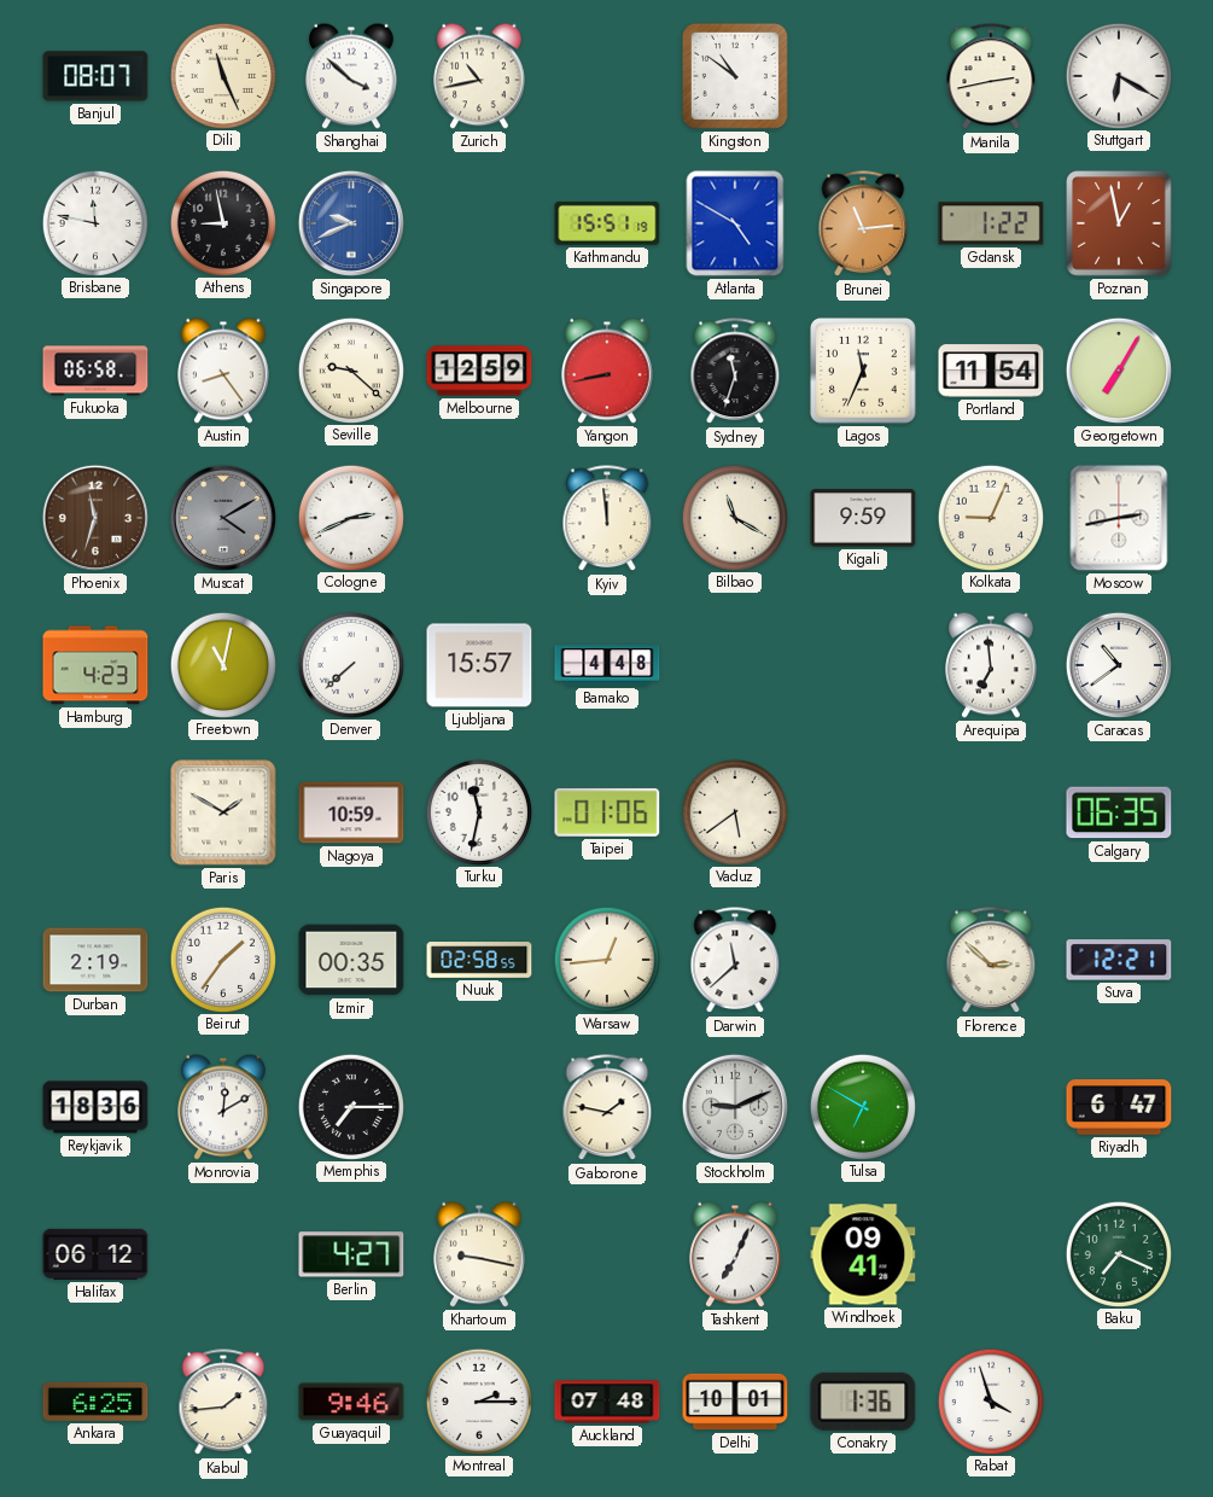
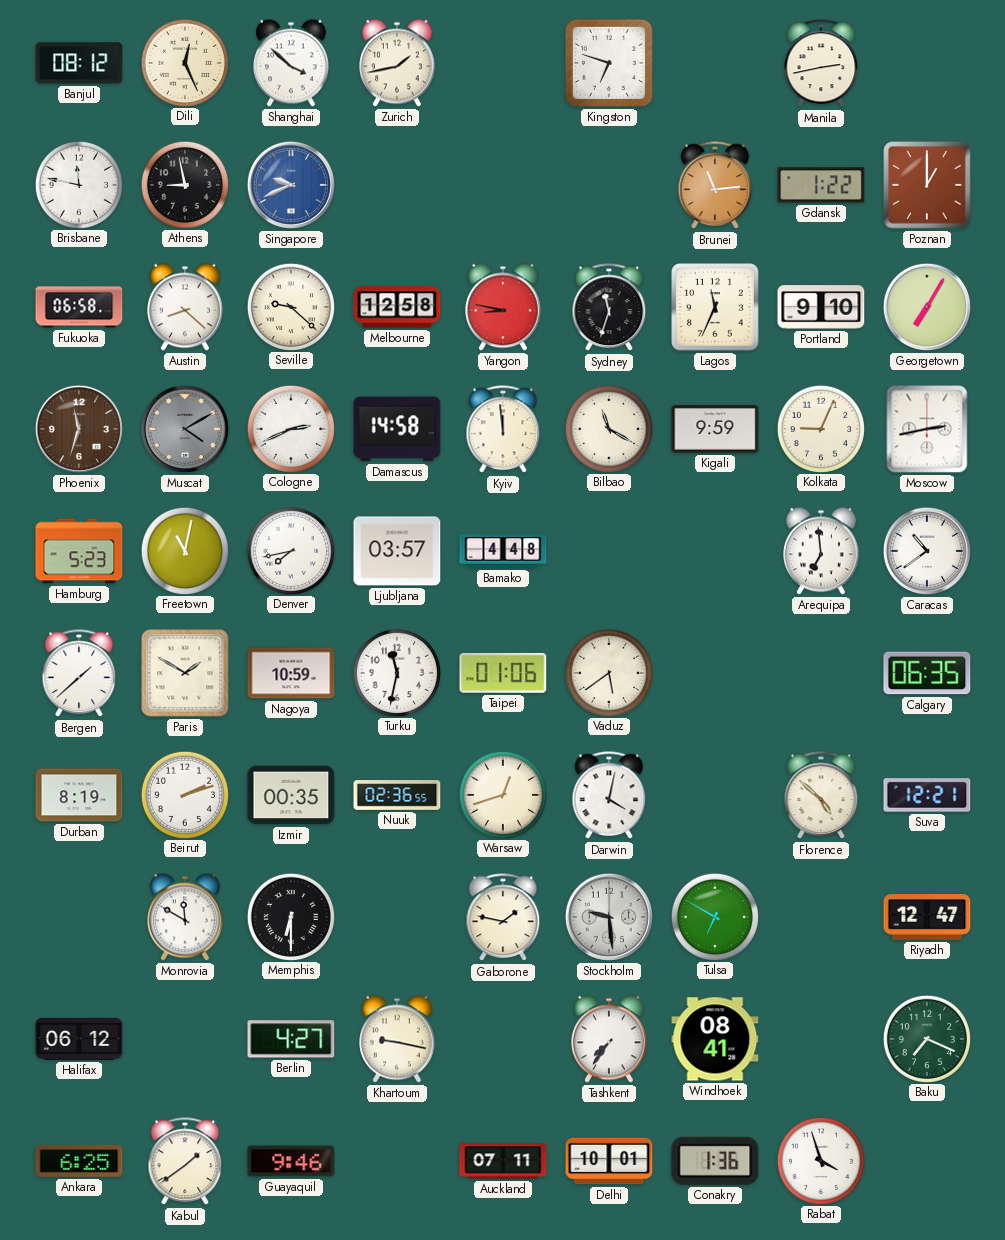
Banjul: 08:07 -> 08:12 (79, 63)
Dili: 11:26 -> 12:26 (184, 62)
Zurich: 10:43 -> 1:43 (397, 63)
Kingston: 10:51 -> 6:48 (609, 63)
Stuttgart: 6:20 -> none (1118, 75)
Kathmandu: 15:51 -> none (607, 223)
Atlanta: 4:50 -> none (735, 223)
Poznan: 12:58 -> 1:00 (927, 185)
Austin: 8:24 -> 8:22 (185, 307)
Melbourne: 12:59 -> 12:58 (397, 307)
Yangon: 8:43 -> 8:47 (503, 307)
Portland: 11:54 -> 9:10 (821, 307)
Damascus: none -> 14:58 (397, 429)
Hamburg: 4:23 -> 5:23 (79, 551)
Denver: 7:38 -> 7:43 (290, 550)
Ljubljana: 15:57 -> 03:57 (397, 551)
Bergen: none -> 1:38 (79, 674)
Durban: 2:19 -> 8:19 (79, 795)
Beirut: 1:36 -> 2:12 (184, 794)
Nuuk: 02:58 -> 02:36 (397, 795)
Warsaw: 12:44 -> 12:42 (502, 794)
Darwin: 11:38 -> 4:02 (609, 796)
Florence: 2:52 -> 4:52 (821, 796)
Reykjavik: 18:36 -> none (95, 1107)
Monrovia: 12:10 -> 11:50 (185, 917)
Memphis: 7:15 -> 6:30 (290, 916)
Stockholm: 9:11 -> 9:29 (609, 917)
Riyadh: 6:47 -> 12:47 (927, 917)
Tashkent: 7:04 -> 7:36 (609, 1039)
Windhoek: 09:41 -> 08:41 (715, 1039)
Kabul: 1:44 -> 1:39 (185, 1162)
Montreal: 2:15 -> none (478, 1400)
Auckland: 07:48 -> 07:11 (503, 1161)
